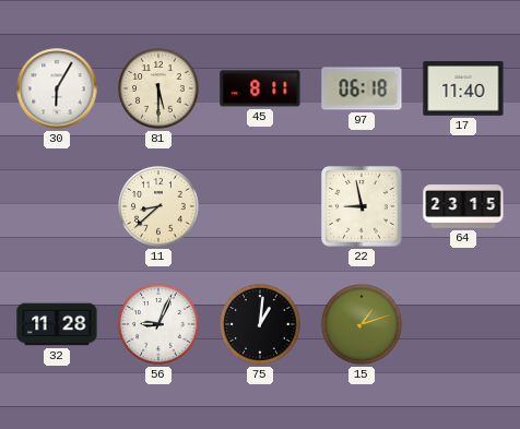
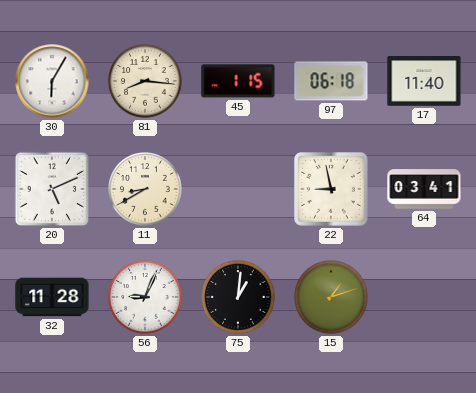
81: 5:30 -> 8:16 (146, 82)
45: 8:11 -> 1:15 (238, 81)
20: none -> 5:11 (52, 189)
11: 8:38 -> 8:40 (146, 190)
64: 23:15 -> 03:41 (424, 189)
